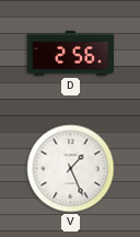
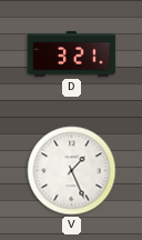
D: 2:56 -> 3:21 (72, 54)
